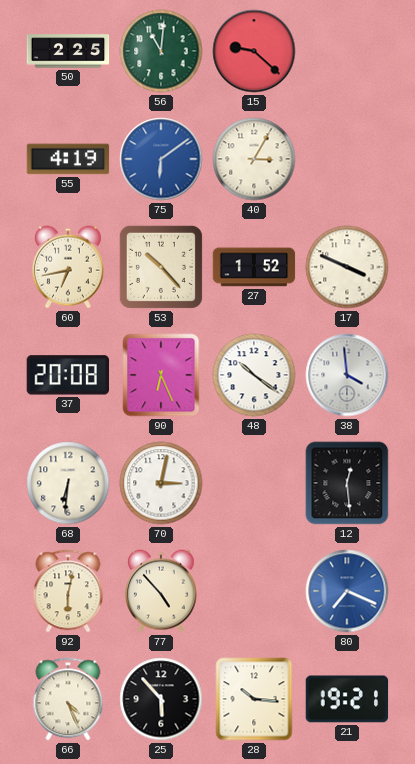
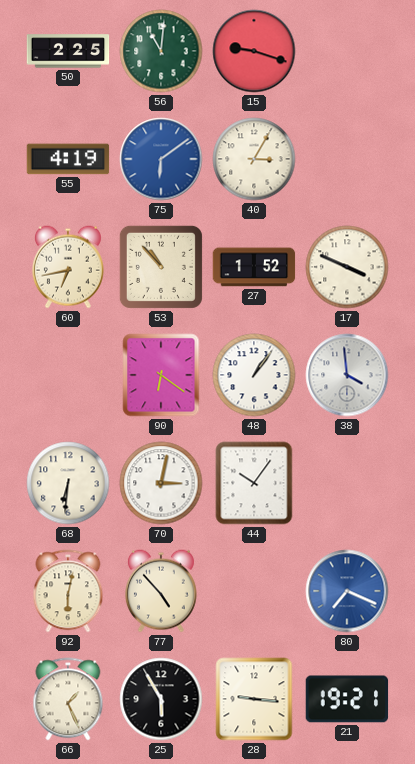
15: 9:22 -> 9:18 (254, 51)
53: 10:23 -> 10:53 (161, 267)
37: 20:08 -> none (67, 375)
90: 6:26 -> 6:21 (161, 375)
48: 10:21 -> 1:06 (254, 375)
44: none -> 10:06 (254, 483)
12: 12:29 -> none (347, 483)
66: 4:26 -> 1:26 (68, 699)
25: 5:53 -> 5:55 (161, 699)
28: 10:16 -> 9:16 (254, 699)
